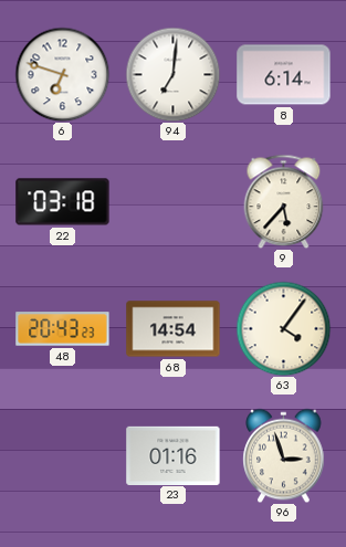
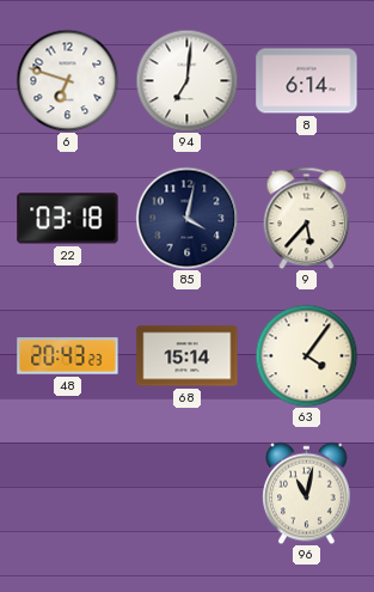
85: none -> 4:02 (186, 218)
68: 14:54 -> 15:14 (188, 356)
23: 01:16 -> none (174, 455)
96: 2:57 -> 11:02 (307, 493)
